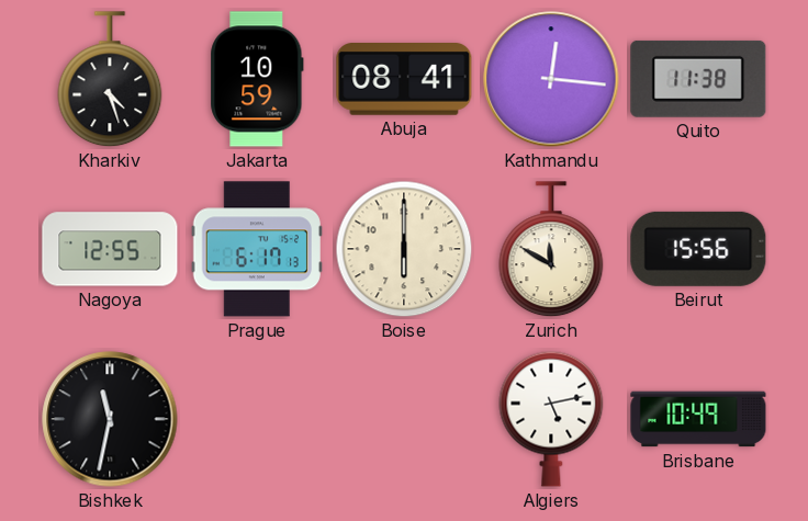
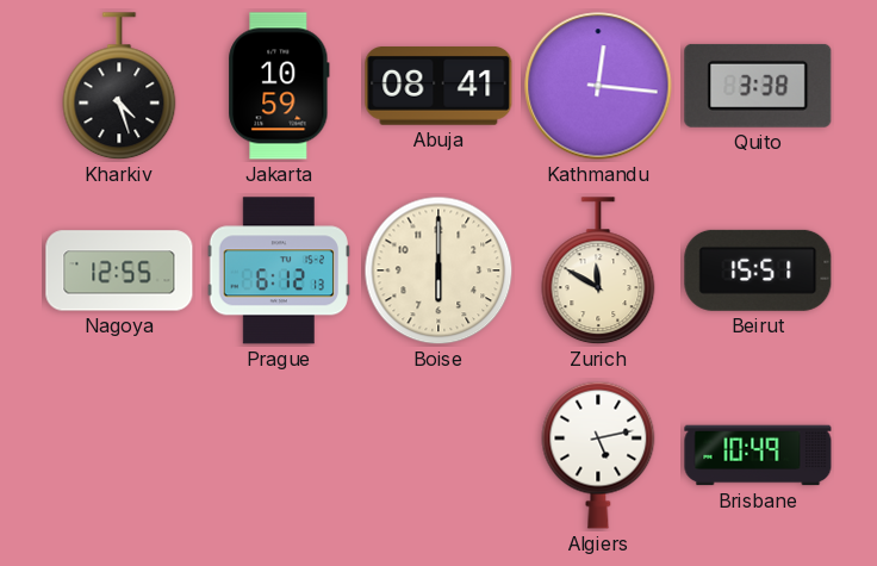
Quito: 11:38 -> 3:38 (758, 86)
Prague: 6:17 -> 6:12 (278, 270)
Beirut: 15:56 -> 15:51 (758, 270)
Bishkek: 11:32 -> none (110, 419)
